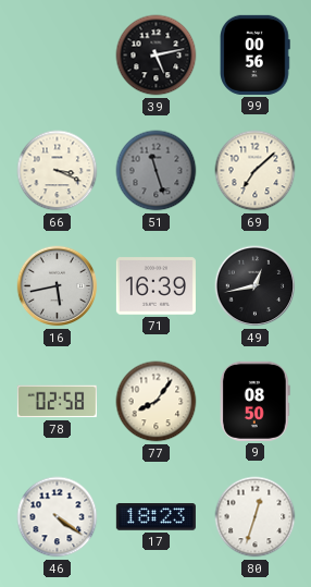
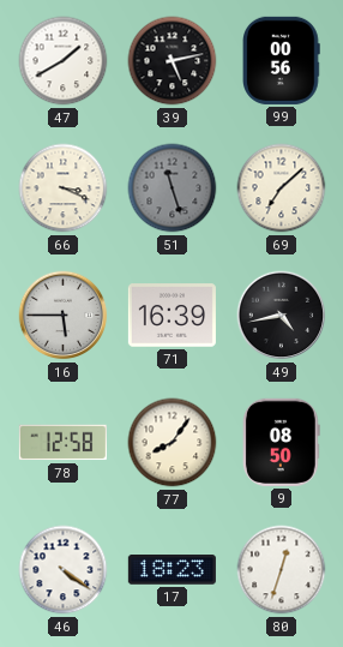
47: none -> 1:40 (64, 61)
16: 5:43 -> 5:45 (64, 316)
49: 12:43 -> 4:43 (282, 316)
78: 02:58 -> 12:58 (62, 443)
